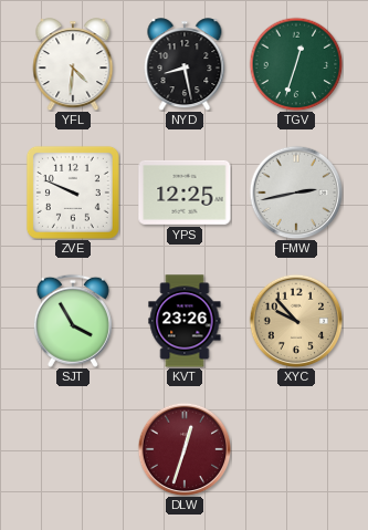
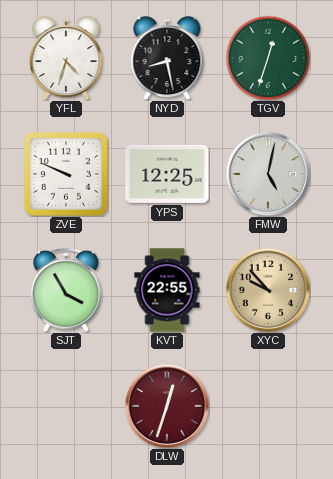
YFL: 4:31 -> 4:33 (66, 58)
FMW: 2:43 -> 5:02 (268, 174)
KVT: 23:26 -> 22:55 (167, 290)
